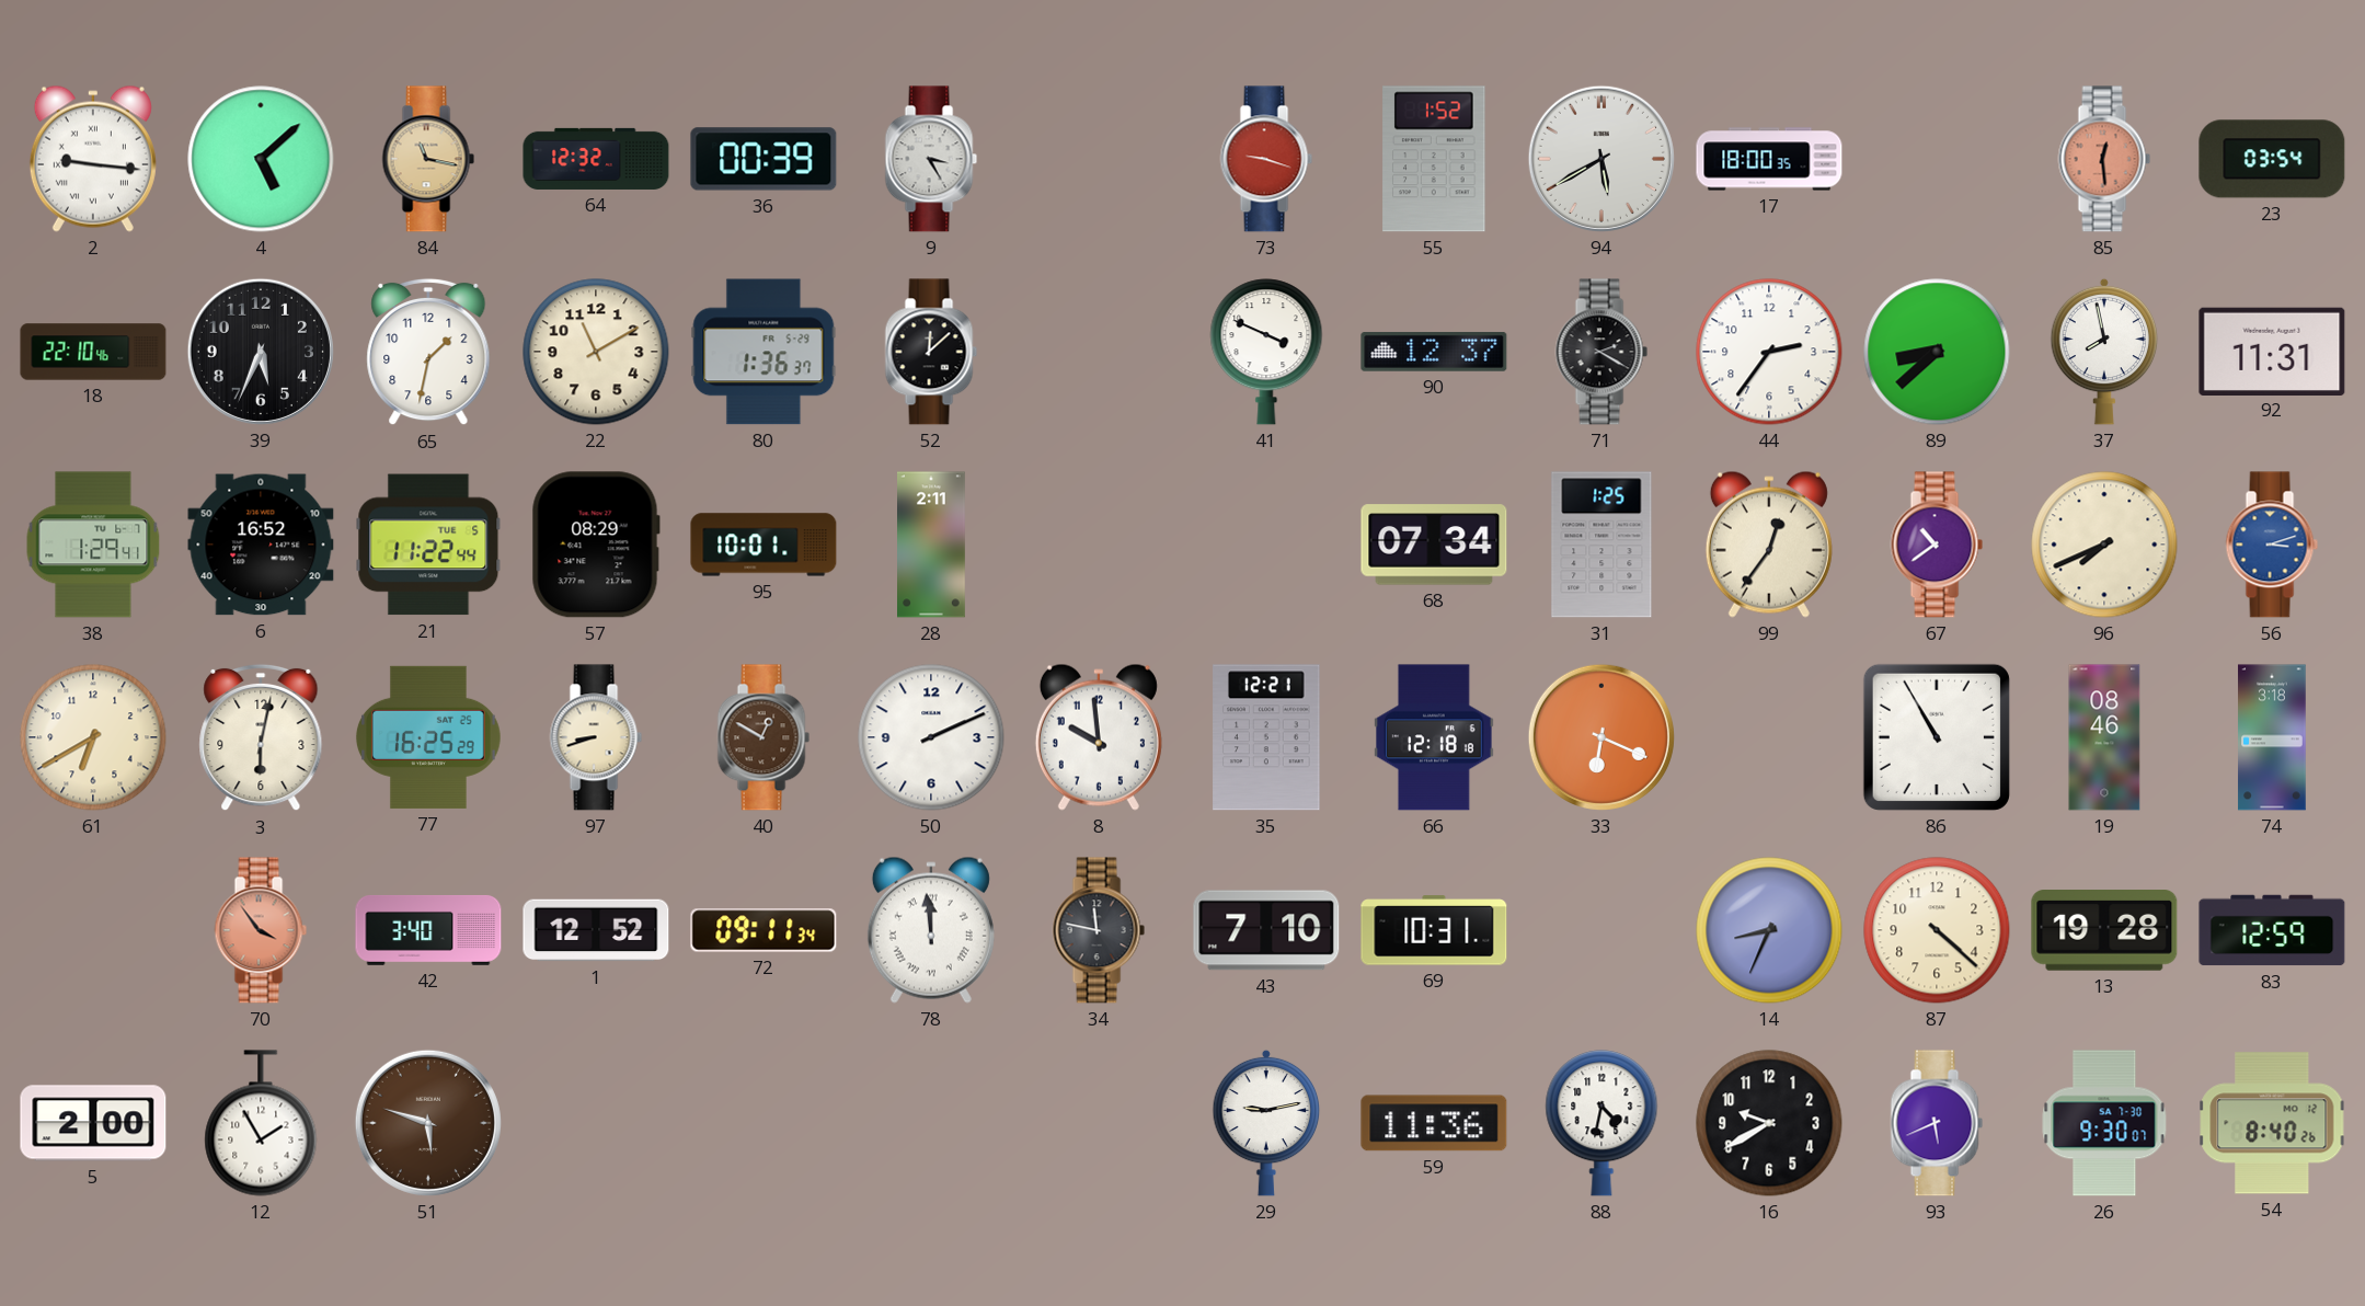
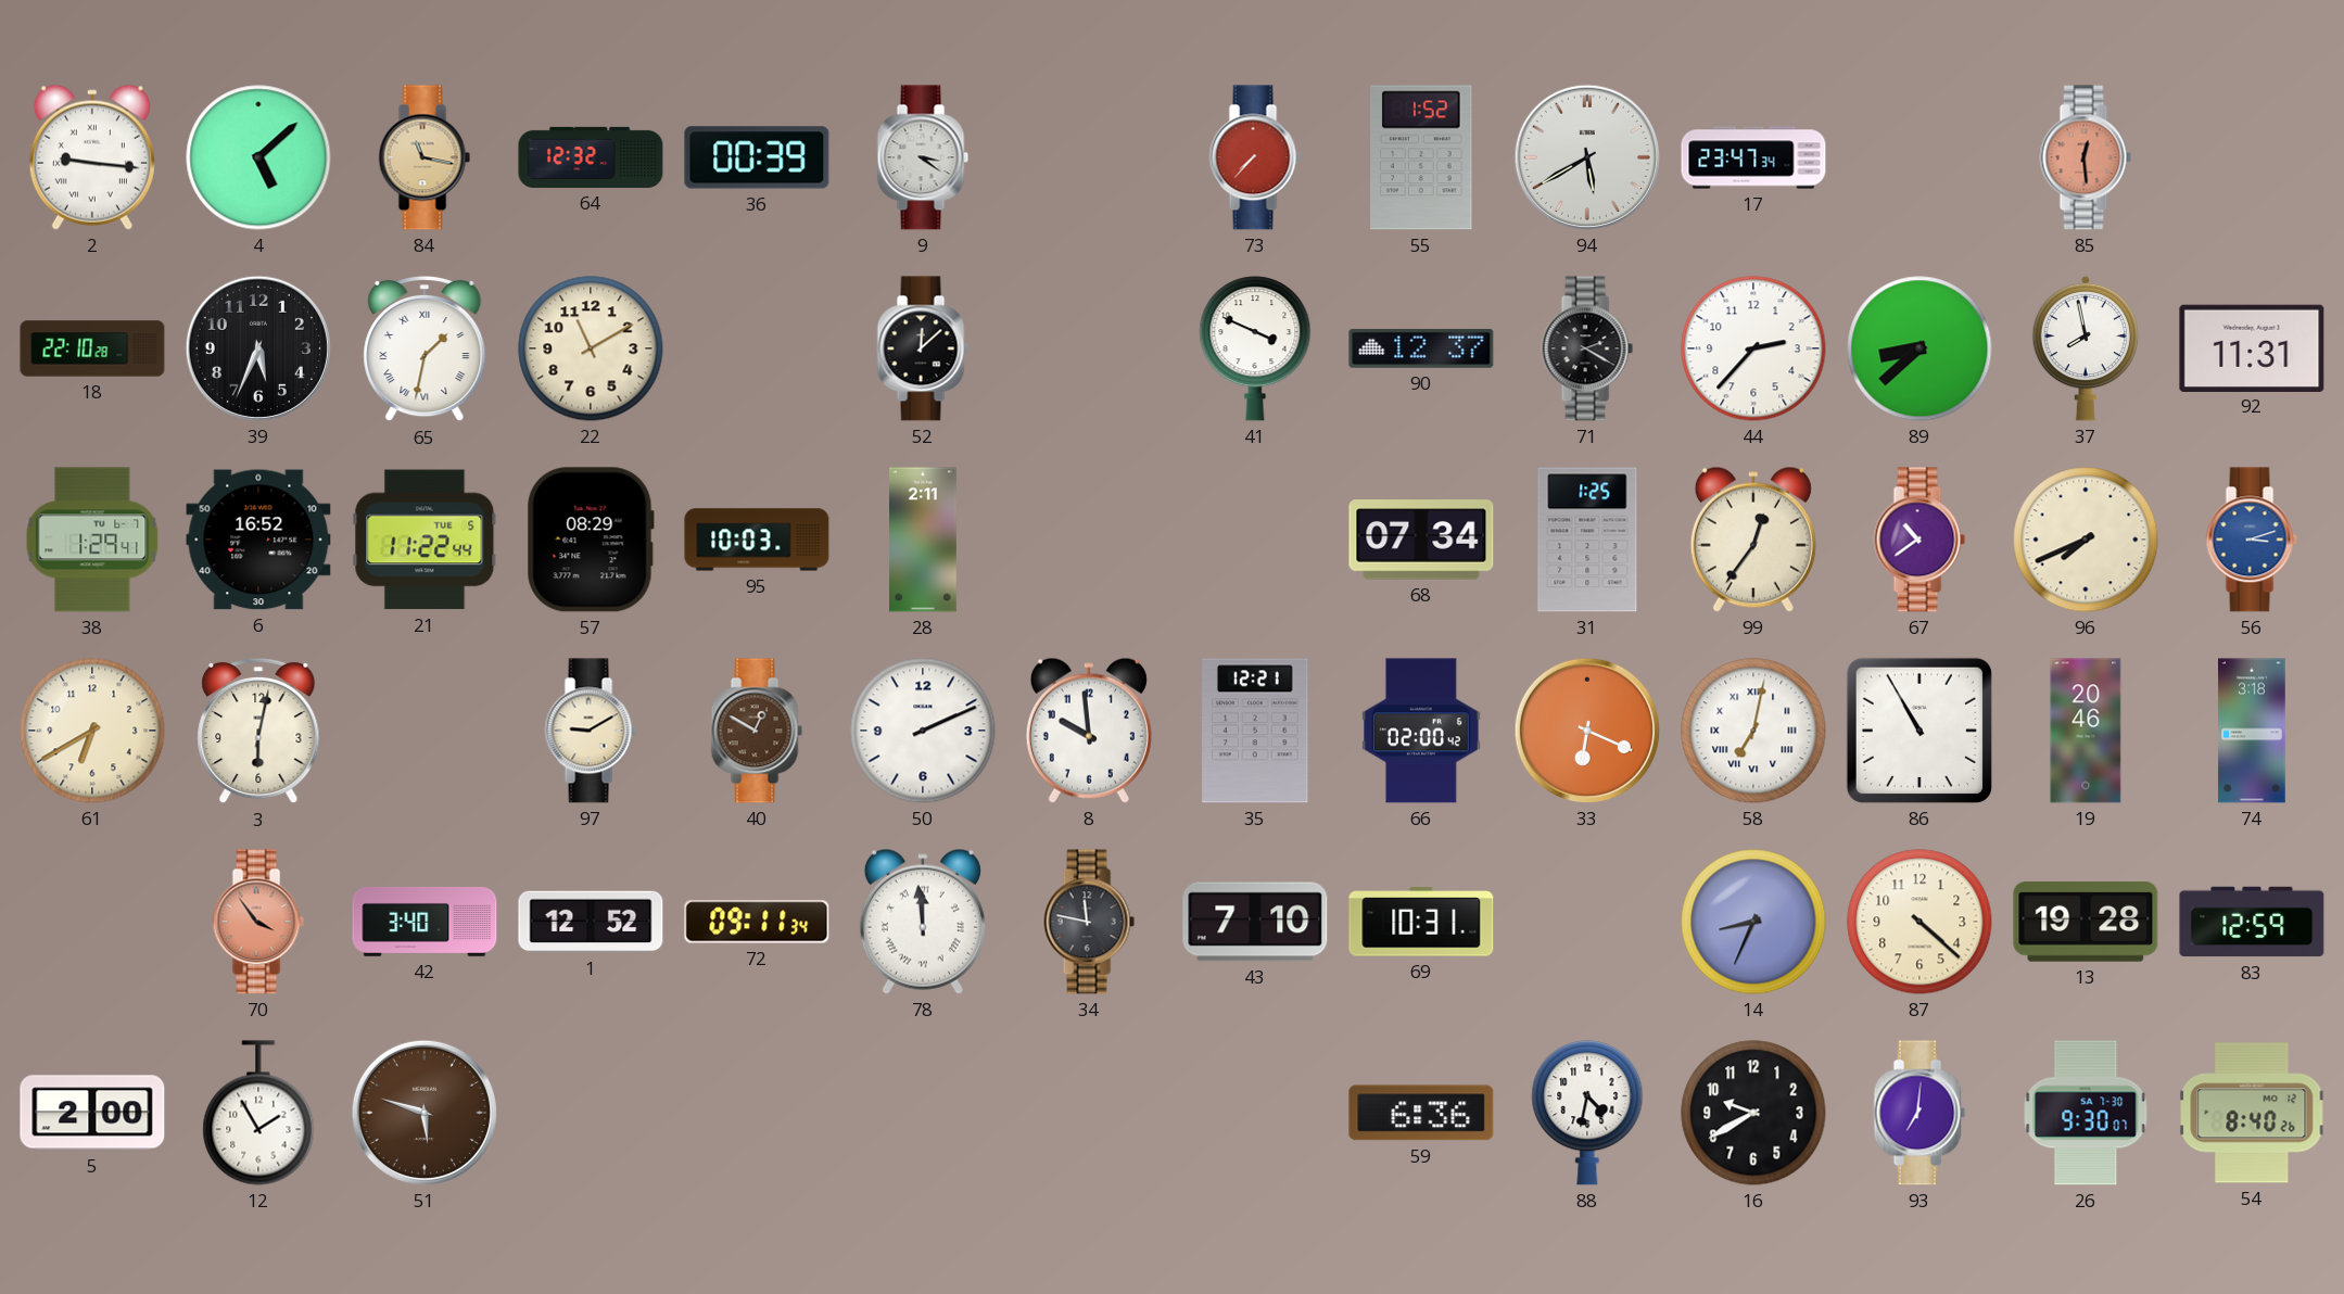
9: 3:25 -> 3:21 (923, 157)
73: 9:18 -> 7:37 (1255, 157)
17: 18:00 -> 23:47 (1753, 157)
23: 03:54 -> none (2272, 159)
18: 22:10:46 -> 22:10:28 (92, 348)
65 numerals: Arabic -> Roman (425, 348)
80: 1:36 -> none (764, 352)
44: 2:36 -> 2:37 (1753, 348)
95: 10:01 -> 10:03 (757, 540)
77: 16:25 -> none (428, 737)
97: 8:42 -> 9:10 (591, 731)
66: 12:18 -> 02:00 (1422, 731)
58: none -> 7:02 (1753, 731)
19: 08:46 -> 20:46 (2086, 731)
29: 9:13 -> none (1266, 1123)
59: 11:36 -> 6:36 (1421, 1113)
93: 5:41 -> 7:01 (1919, 1113)
